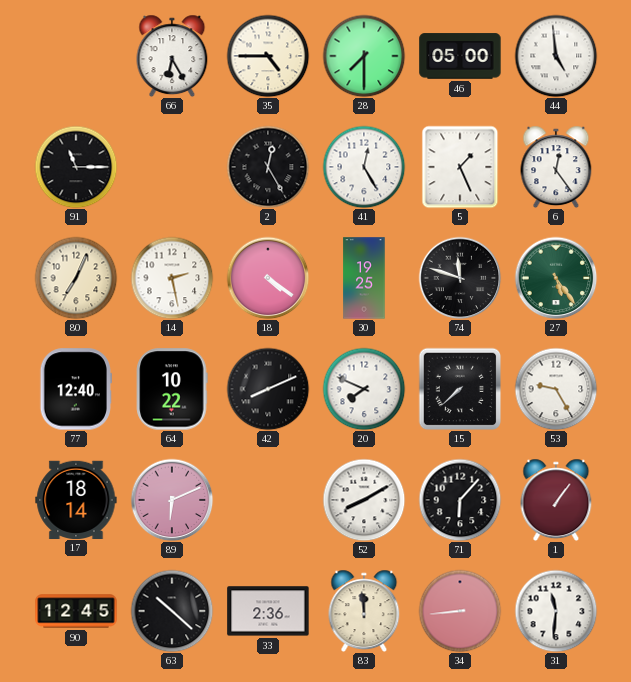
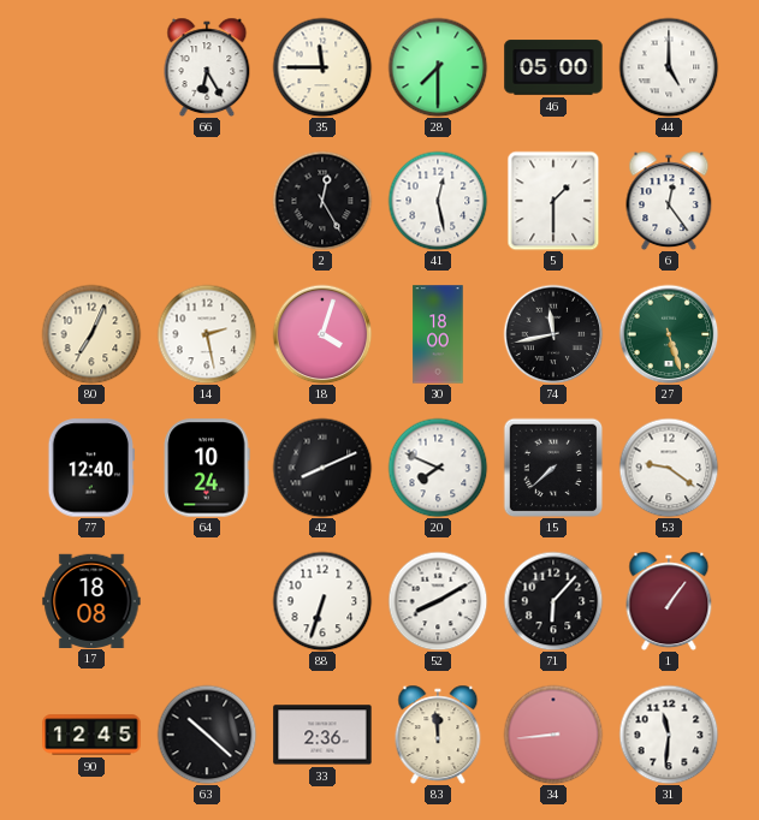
35: 4:45 -> 11:45 (322, 67)
44: 4:59 -> 5:00 (669, 67)
91: 11:15 -> none (76, 167)
41: 12:25 -> 12:28 (438, 201)
5: 1:26 -> 1:30 (553, 201)
18: 4:21 -> 4:03 (322, 334)
30: 19:25 -> 18:00 (438, 334)
74: 11:48 -> 11:43 (553, 334)
27: 5:24 -> 5:27 (669, 334)
64: 10:22 -> 10:24 (207, 468)
53: 9:25 -> 9:21 (669, 468)
17: 18:14 -> 18:08 (91, 600)
89: 6:11 -> none (172, 500)
88: none -> 6:33 (322, 601)
